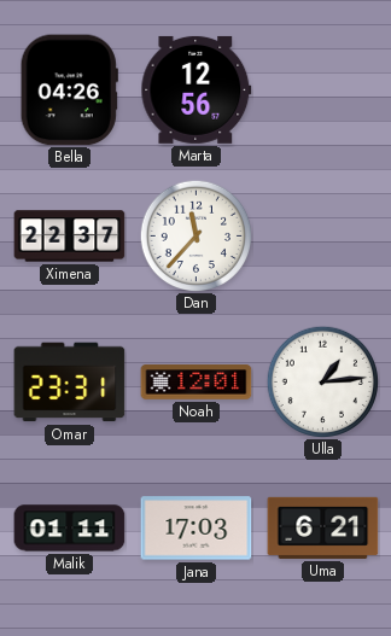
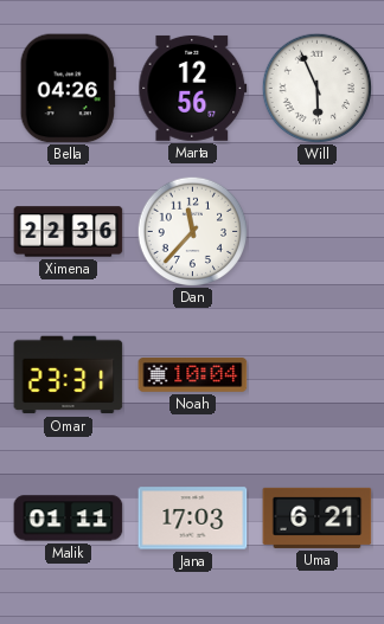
Will: none -> 5:56 (316, 88)
Ximena: 22:37 -> 22:36 (69, 232)
Noah: 12:01 -> 10:04 (193, 375)
Ulla: 1:14 -> none (322, 381)
